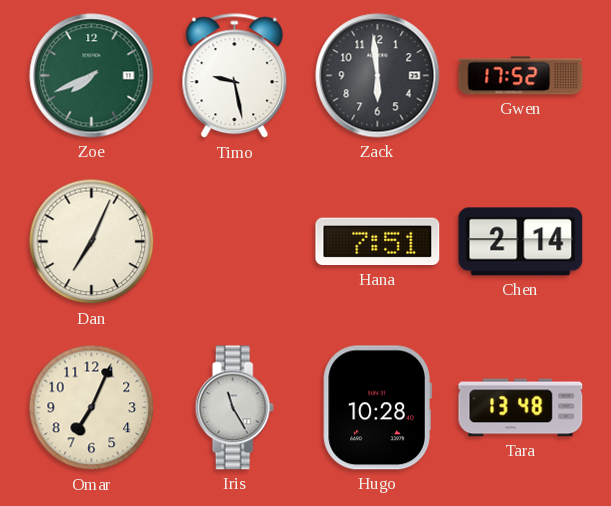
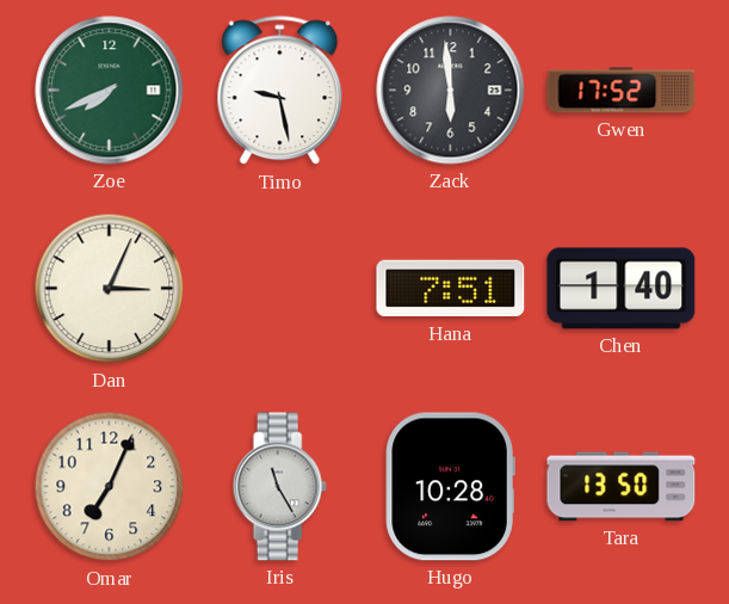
Dan: 7:04 -> 3:04 (110, 289)
Chen: 2:14 -> 1:40 (622, 289)
Tara: 13:48 -> 13:50 (622, 487)
